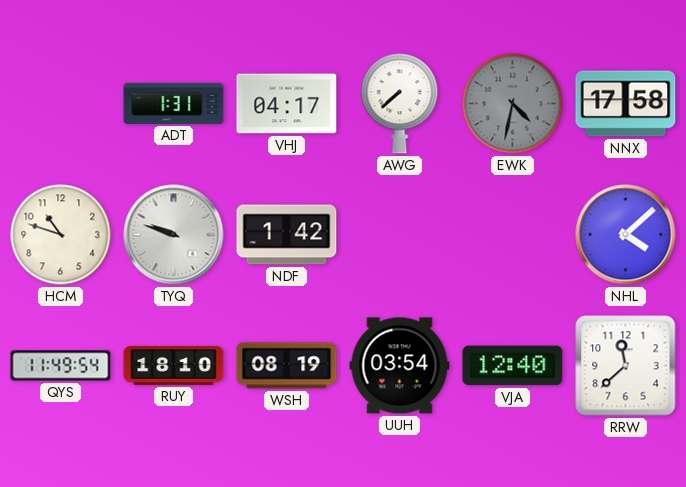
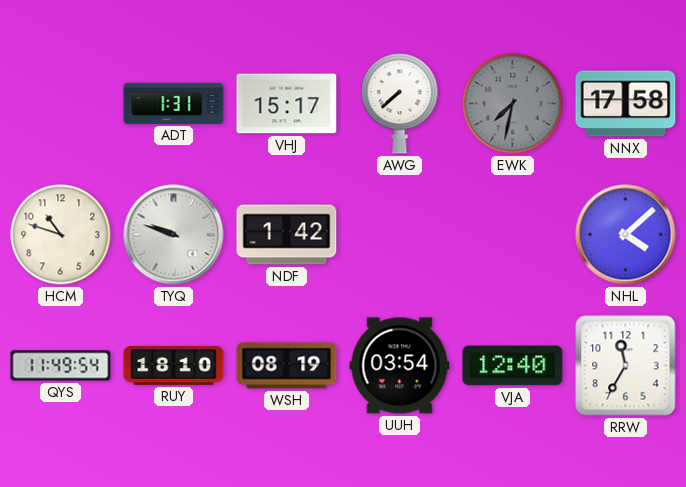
VHJ: 04:17 -> 15:17 (287, 104)
EWK: 4:32 -> 7:32 (513, 104)
RRW: 11:38 -> 11:35 (626, 366)
